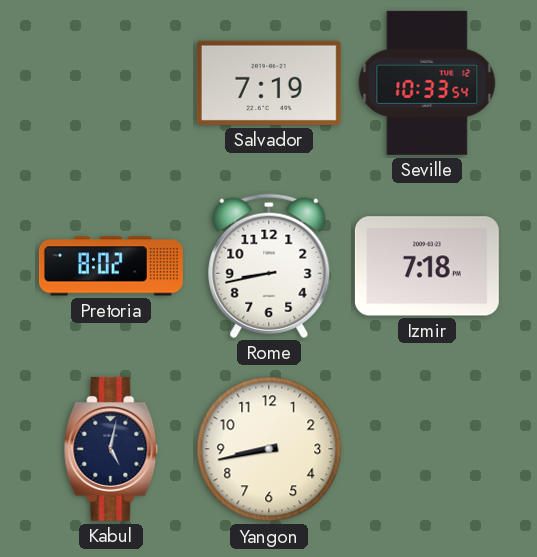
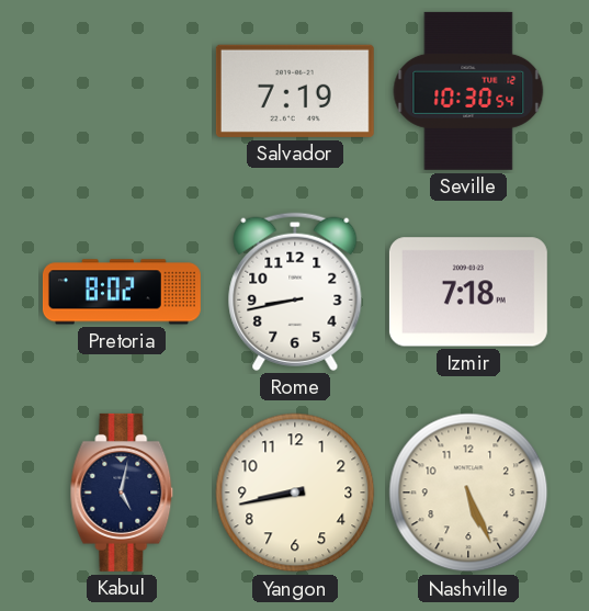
Seville: 10:33 -> 10:30 (468, 91)
Nashville: none -> 5:26 (468, 493)
